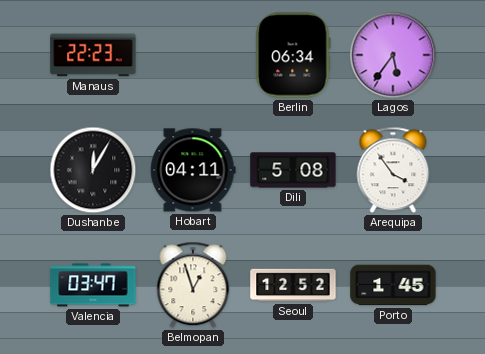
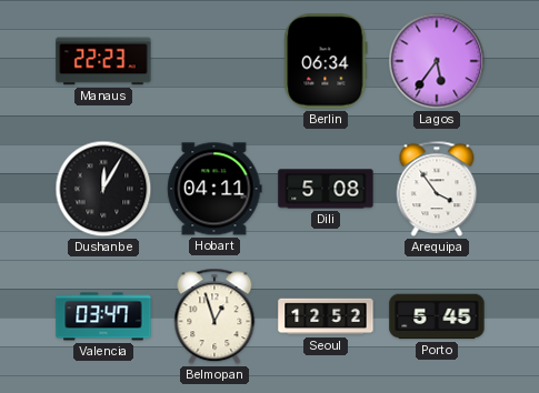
Porto: 1:45 -> 5:45 (437, 316)
